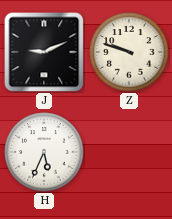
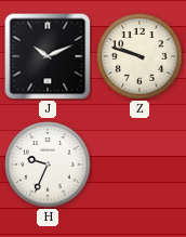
J: 9:11 -> 10:11 (48, 56)
H: 5:34 -> 9:34 (48, 164)
